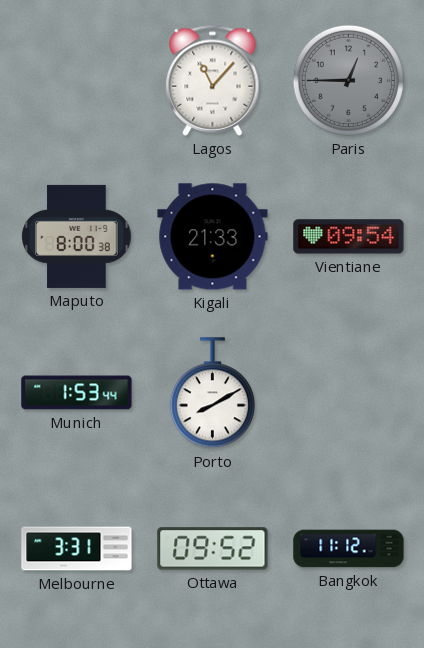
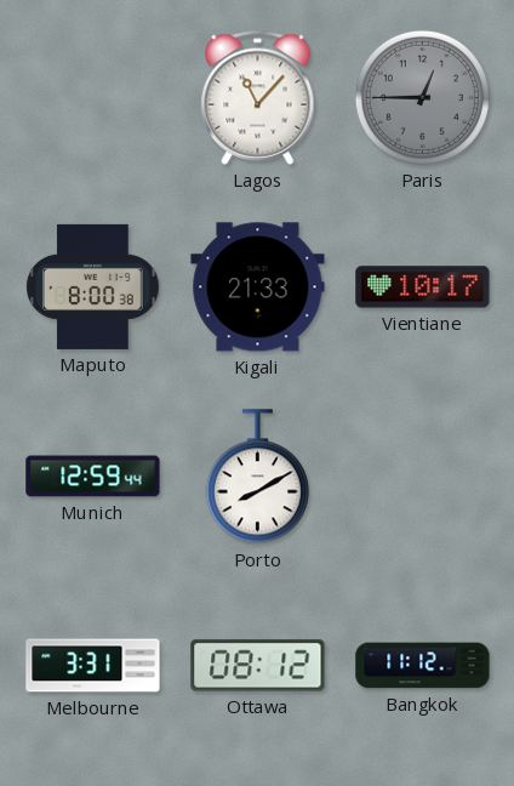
Vientiane: 09:54 -> 10:17 (423, 287)
Munich: 1:53 -> 12:59 (93, 477)
Ottawa: 09:52 -> 08:12 (258, 666)
